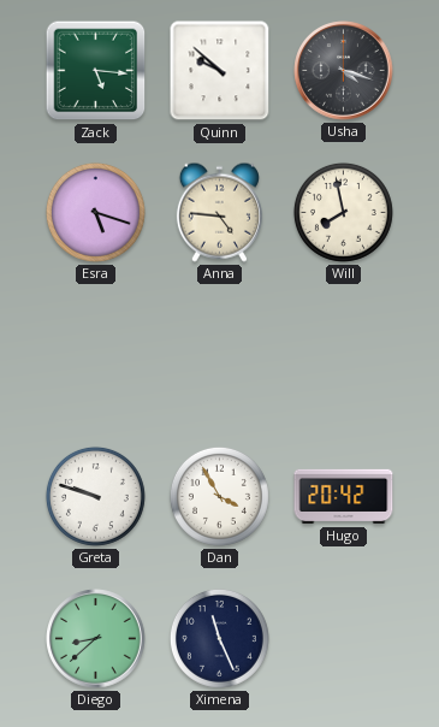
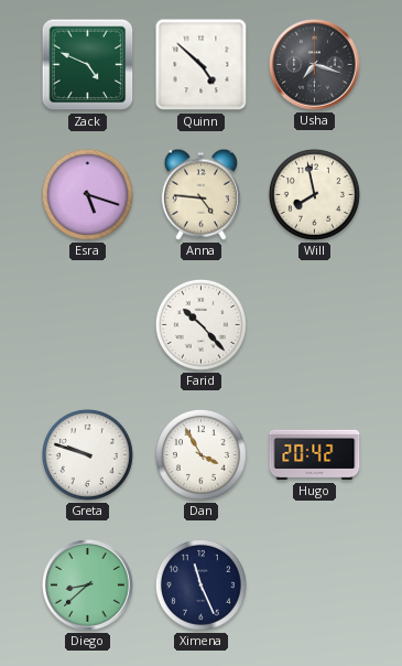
Zack: 5:16 -> 4:49 (88, 65)
Quinn: 9:52 -> 4:52 (202, 65)
Usha: 4:18 -> 7:18 (315, 65)
Farid: none -> 10:23 (200, 324)
